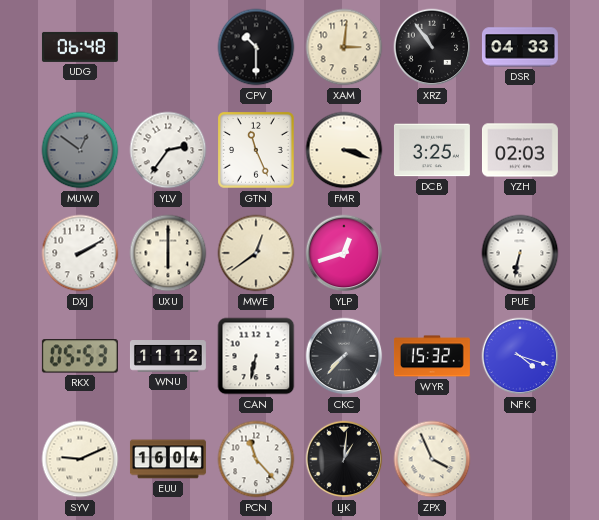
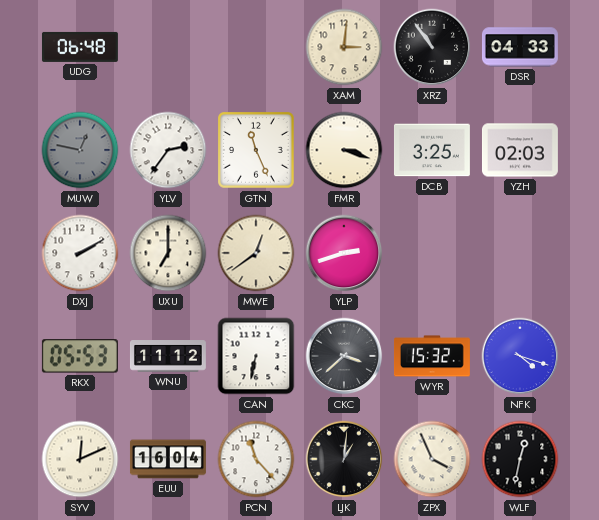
CPV: 10:30 -> none (256, 47)
MUW: 12:51 -> 12:47 (80, 150)
UXU: 6:00 -> 7:00 (168, 253)
YLP: 12:42 -> 2:42 (344, 253)
PUE: 6:32 -> none (520, 253)
CKC: 7:37 -> 3:38 (344, 356)
SYV: 9:11 -> 12:11 (80, 459)
WLF: none -> 12:32 (520, 459)
